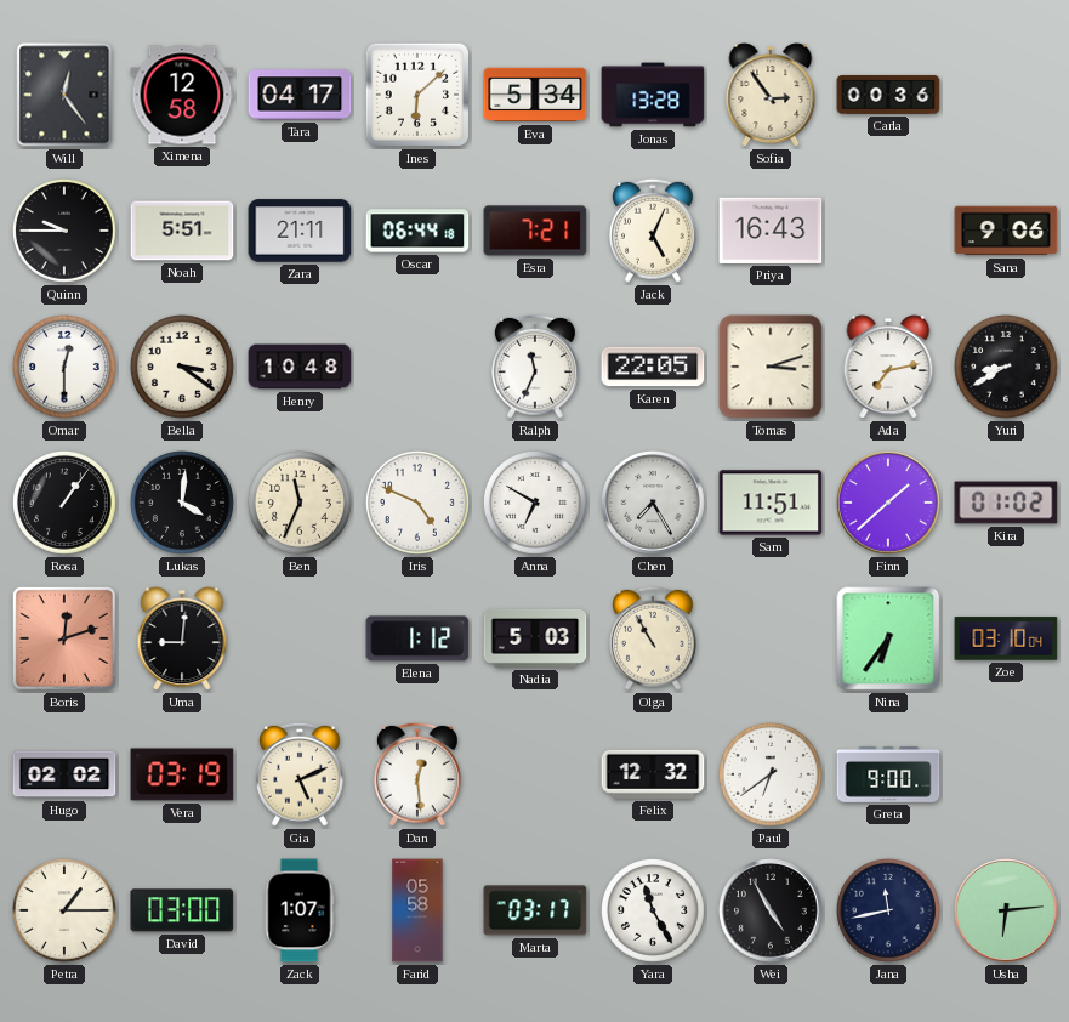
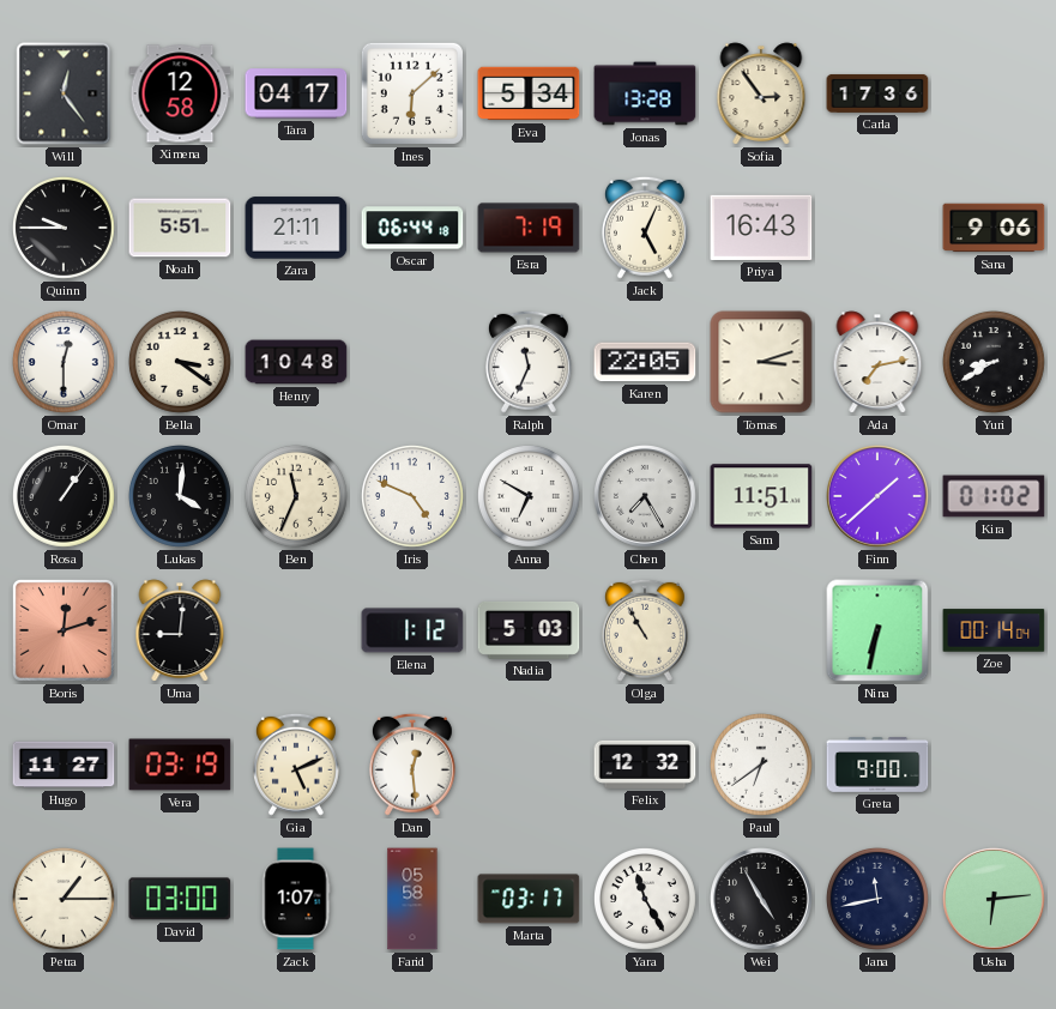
Carla: 00:36 -> 17:36 (877, 93)
Esra: 7:21 -> 7:19 (529, 228)
Nina: 6:36 -> 6:32 (877, 630)
Zoe: 03:10 -> 00:14 (994, 630)
Hugo: 02:02 -> 11:27 (64, 765)
